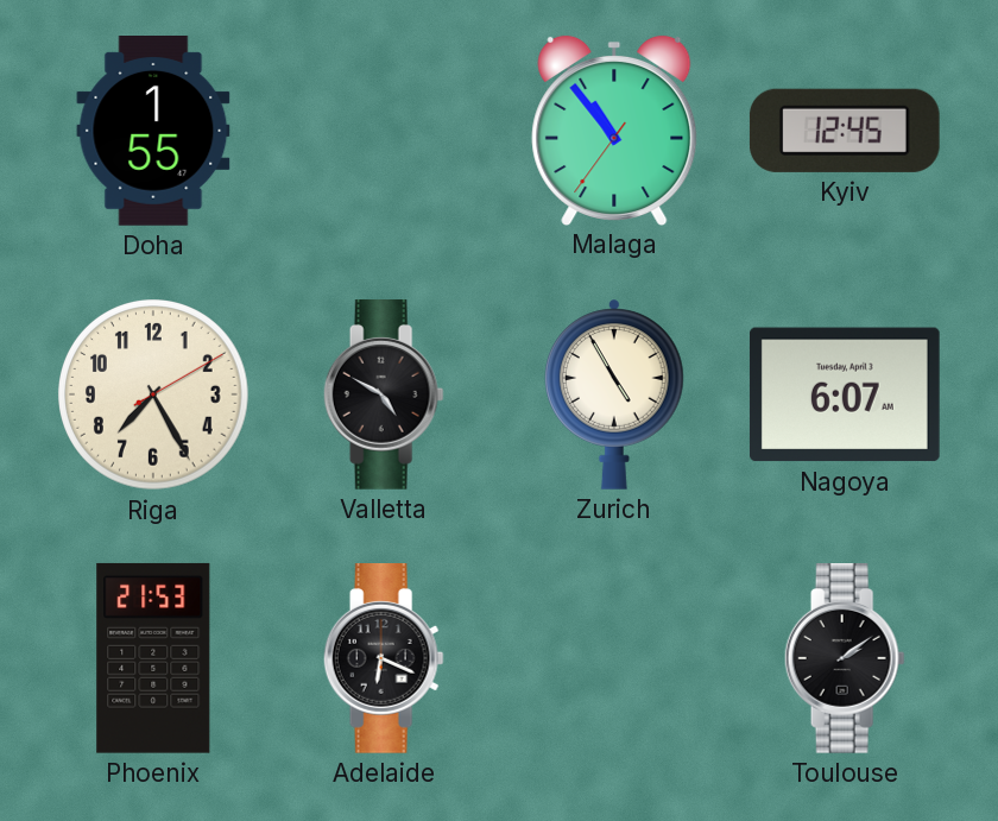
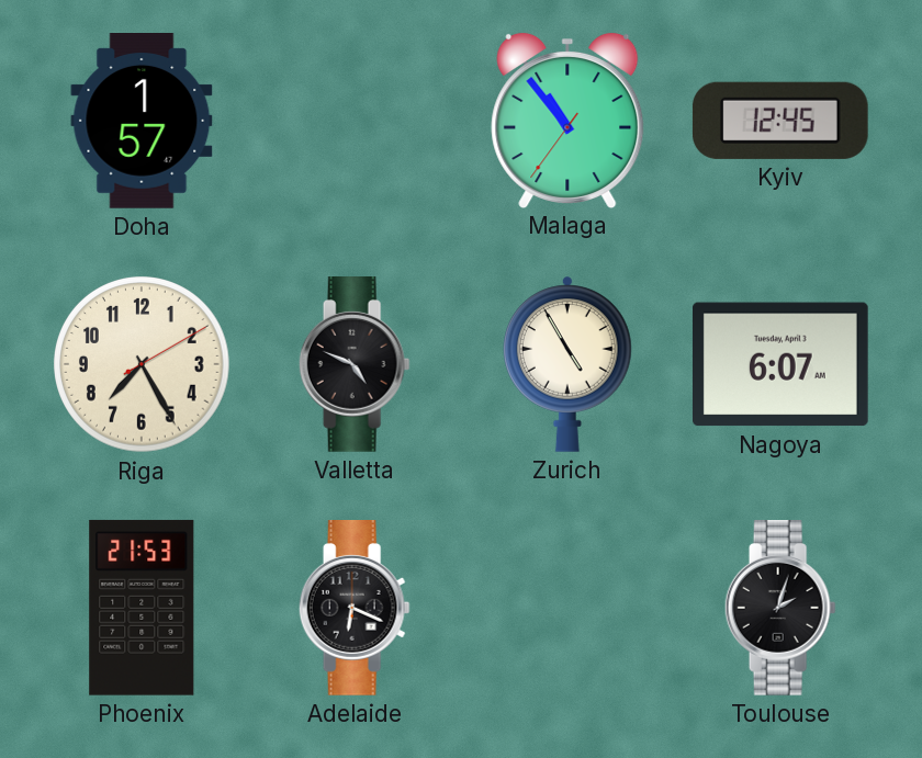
Doha: 1:55 -> 1:57 (142, 122)
Valletta: 4:50 -> 4:49 (355, 365)
Toulouse: 2:09 -> 2:03 (780, 609)
